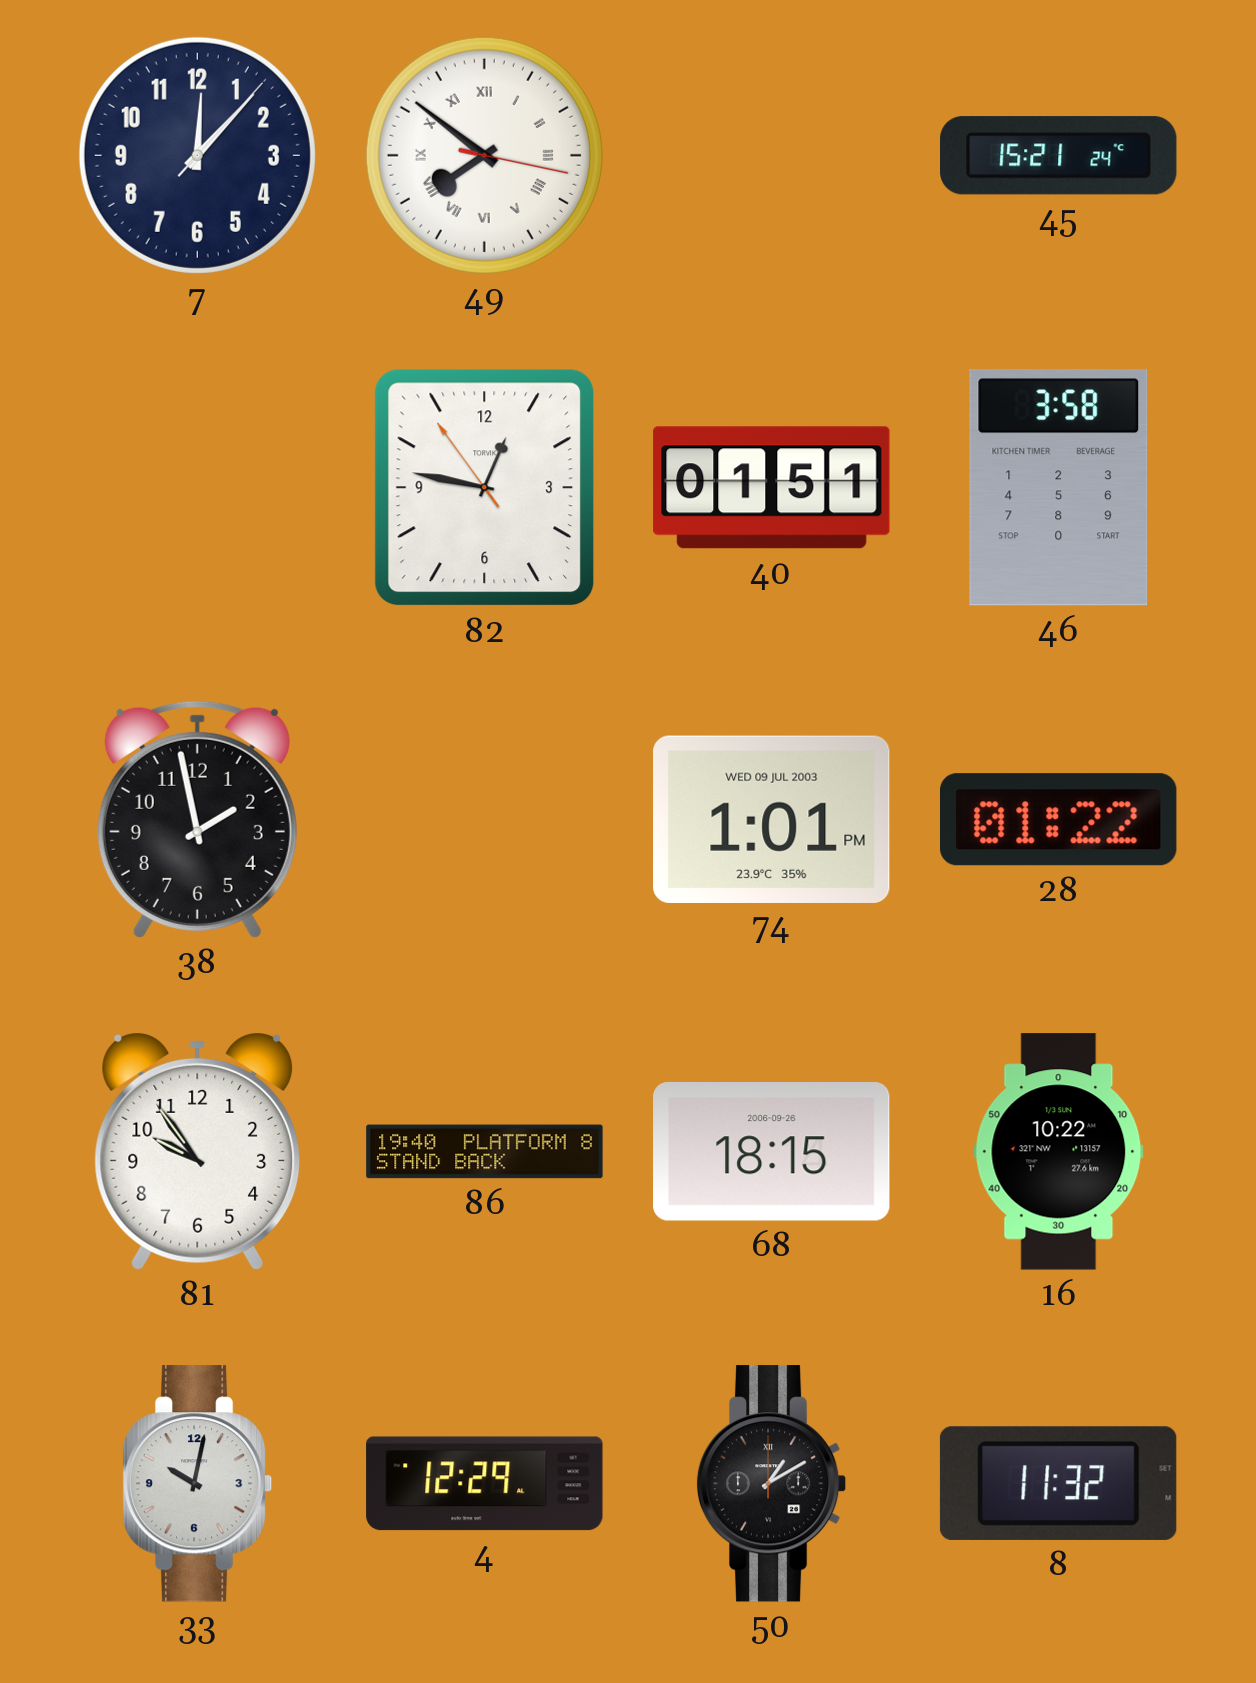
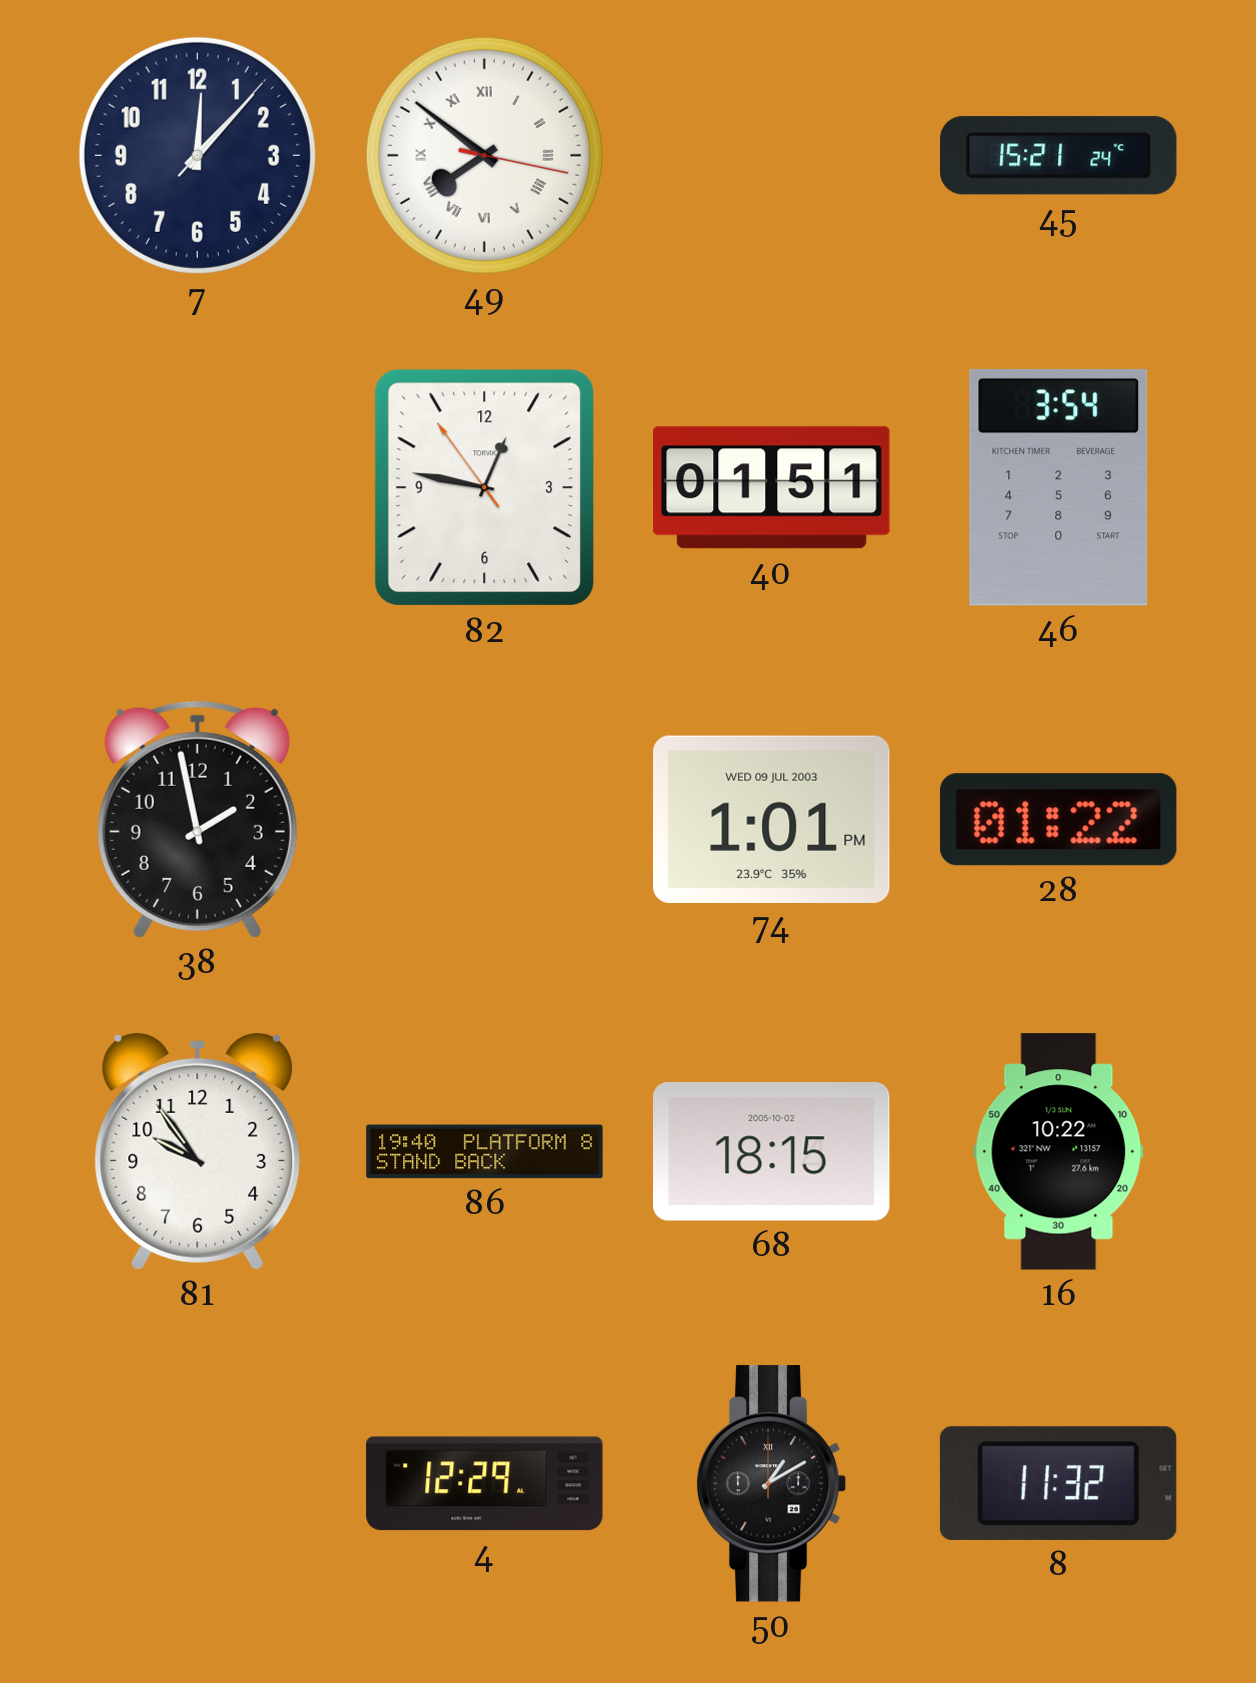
46: 3:58 -> 3:54 (1059, 488)
68 date: 2006-09-26 -> 2005-10-02 (772, 1152)
33: 10:02 -> none (198, 1484)
